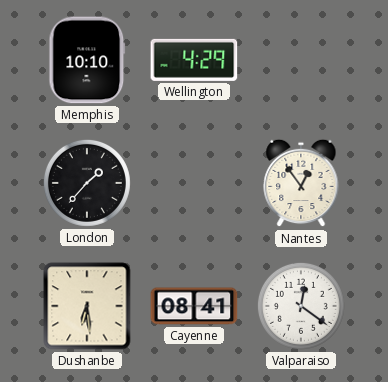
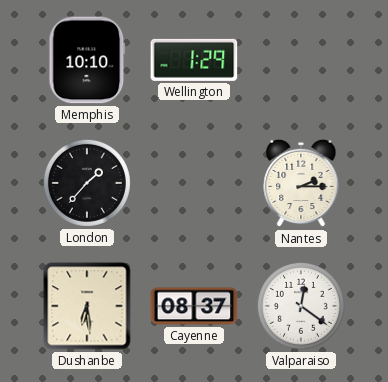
Wellington: 4:29 -> 1:29 (194, 60)
Nantes: 12:54 -> 2:15 (301, 183)
Cayenne: 08:41 -> 08:37 (194, 306)
